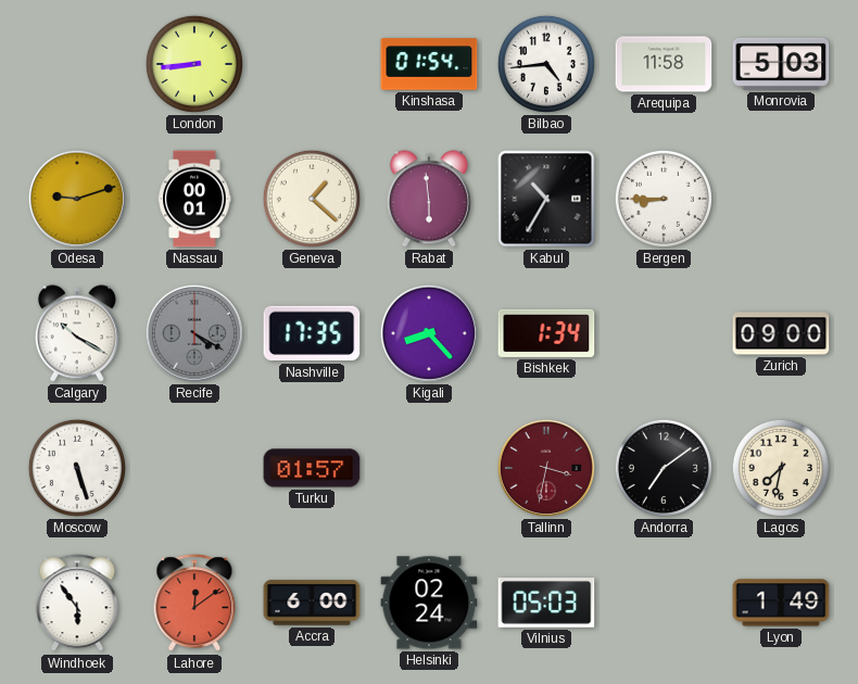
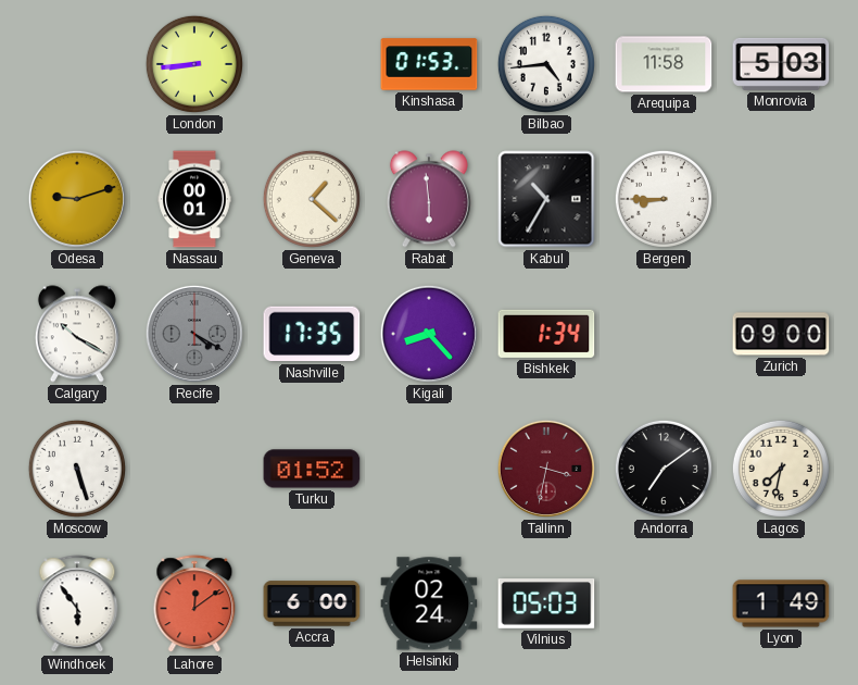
Kinshasa: 01:54 -> 01:53 (429, 64)
Turku: 01:57 -> 01:52 (312, 469)
